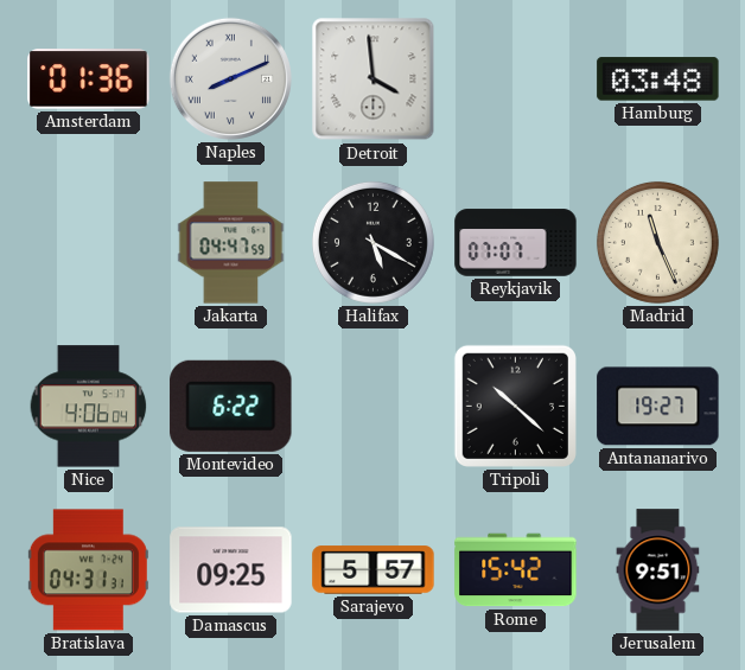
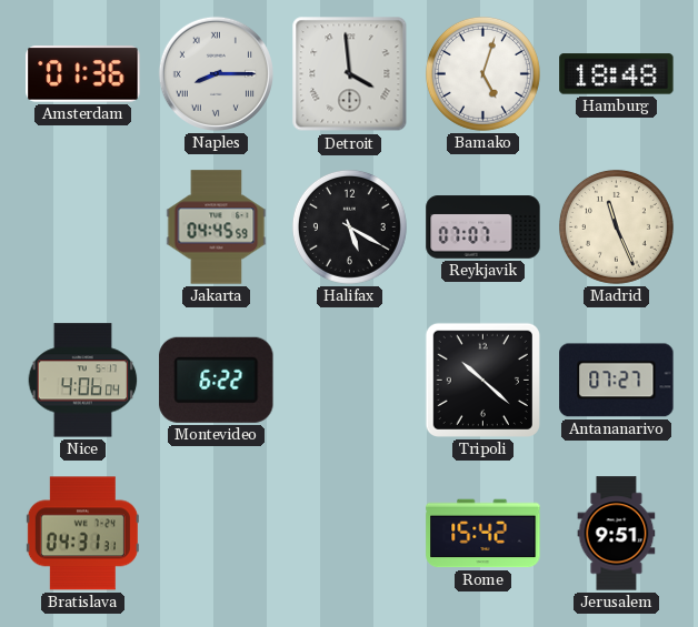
Naples: 8:11 -> 8:15 (216, 73)
Bamako: none -> 5:03 (482, 73)
Hamburg: 03:48 -> 18:48 (617, 74)
Jakarta: 04:47 -> 04:45 (217, 227)
Antananarivo: 19:27 -> 07:27 (617, 381)
Damascus: 09:25 -> none (231, 570)
Sarajevo: 5:57 -> none (374, 570)
